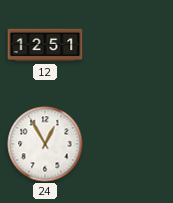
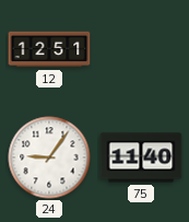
24: 12:55 -> 9:06 (49, 157)
75: none -> 11:40 (141, 157)
